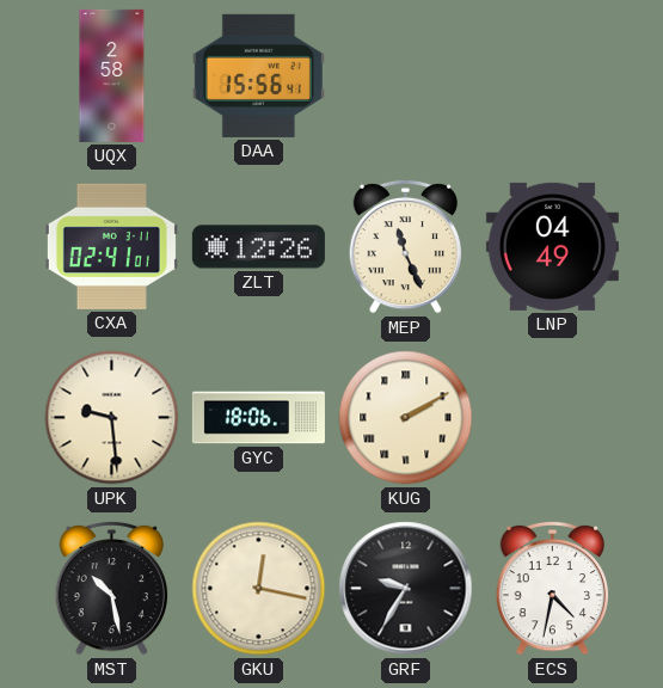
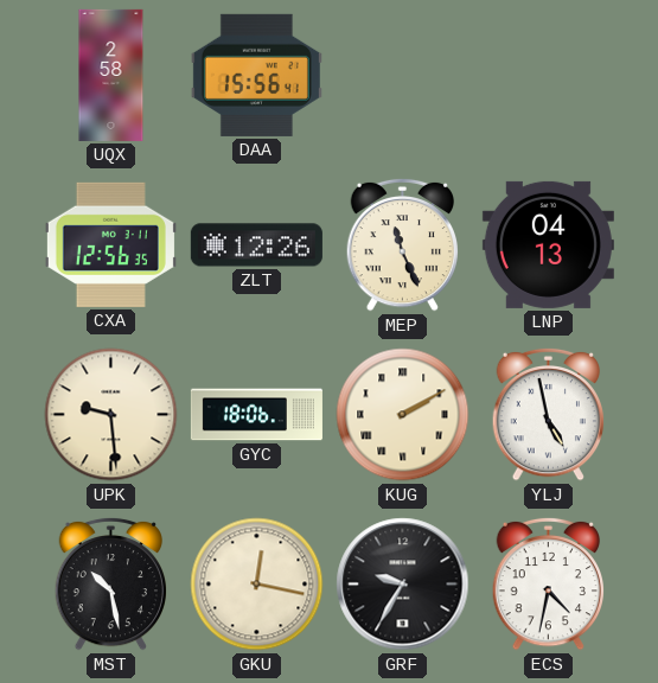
CXA: 02:41 -> 12:56 (110, 244)
LNP: 04:49 -> 04:13 (548, 244)
YLJ: none -> 4:58 (548, 414)
